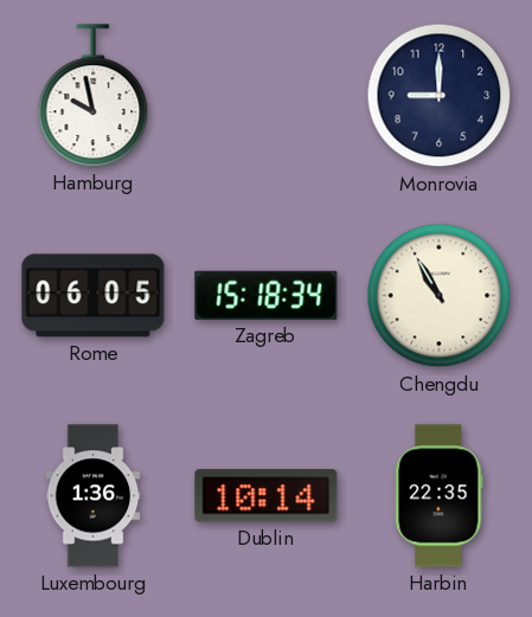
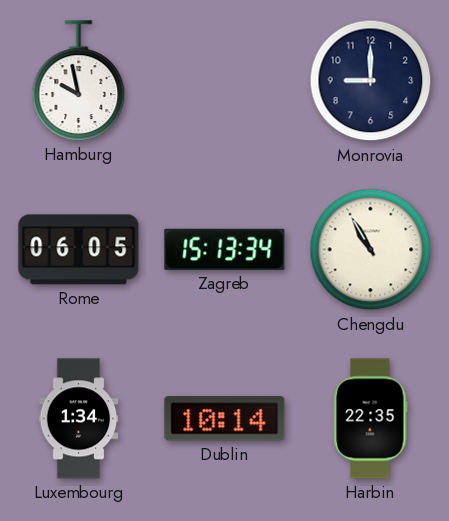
Zagreb: 15:18 -> 15:13 (225, 249)
Luxembourg: 1:36 -> 1:34 (79, 419)
